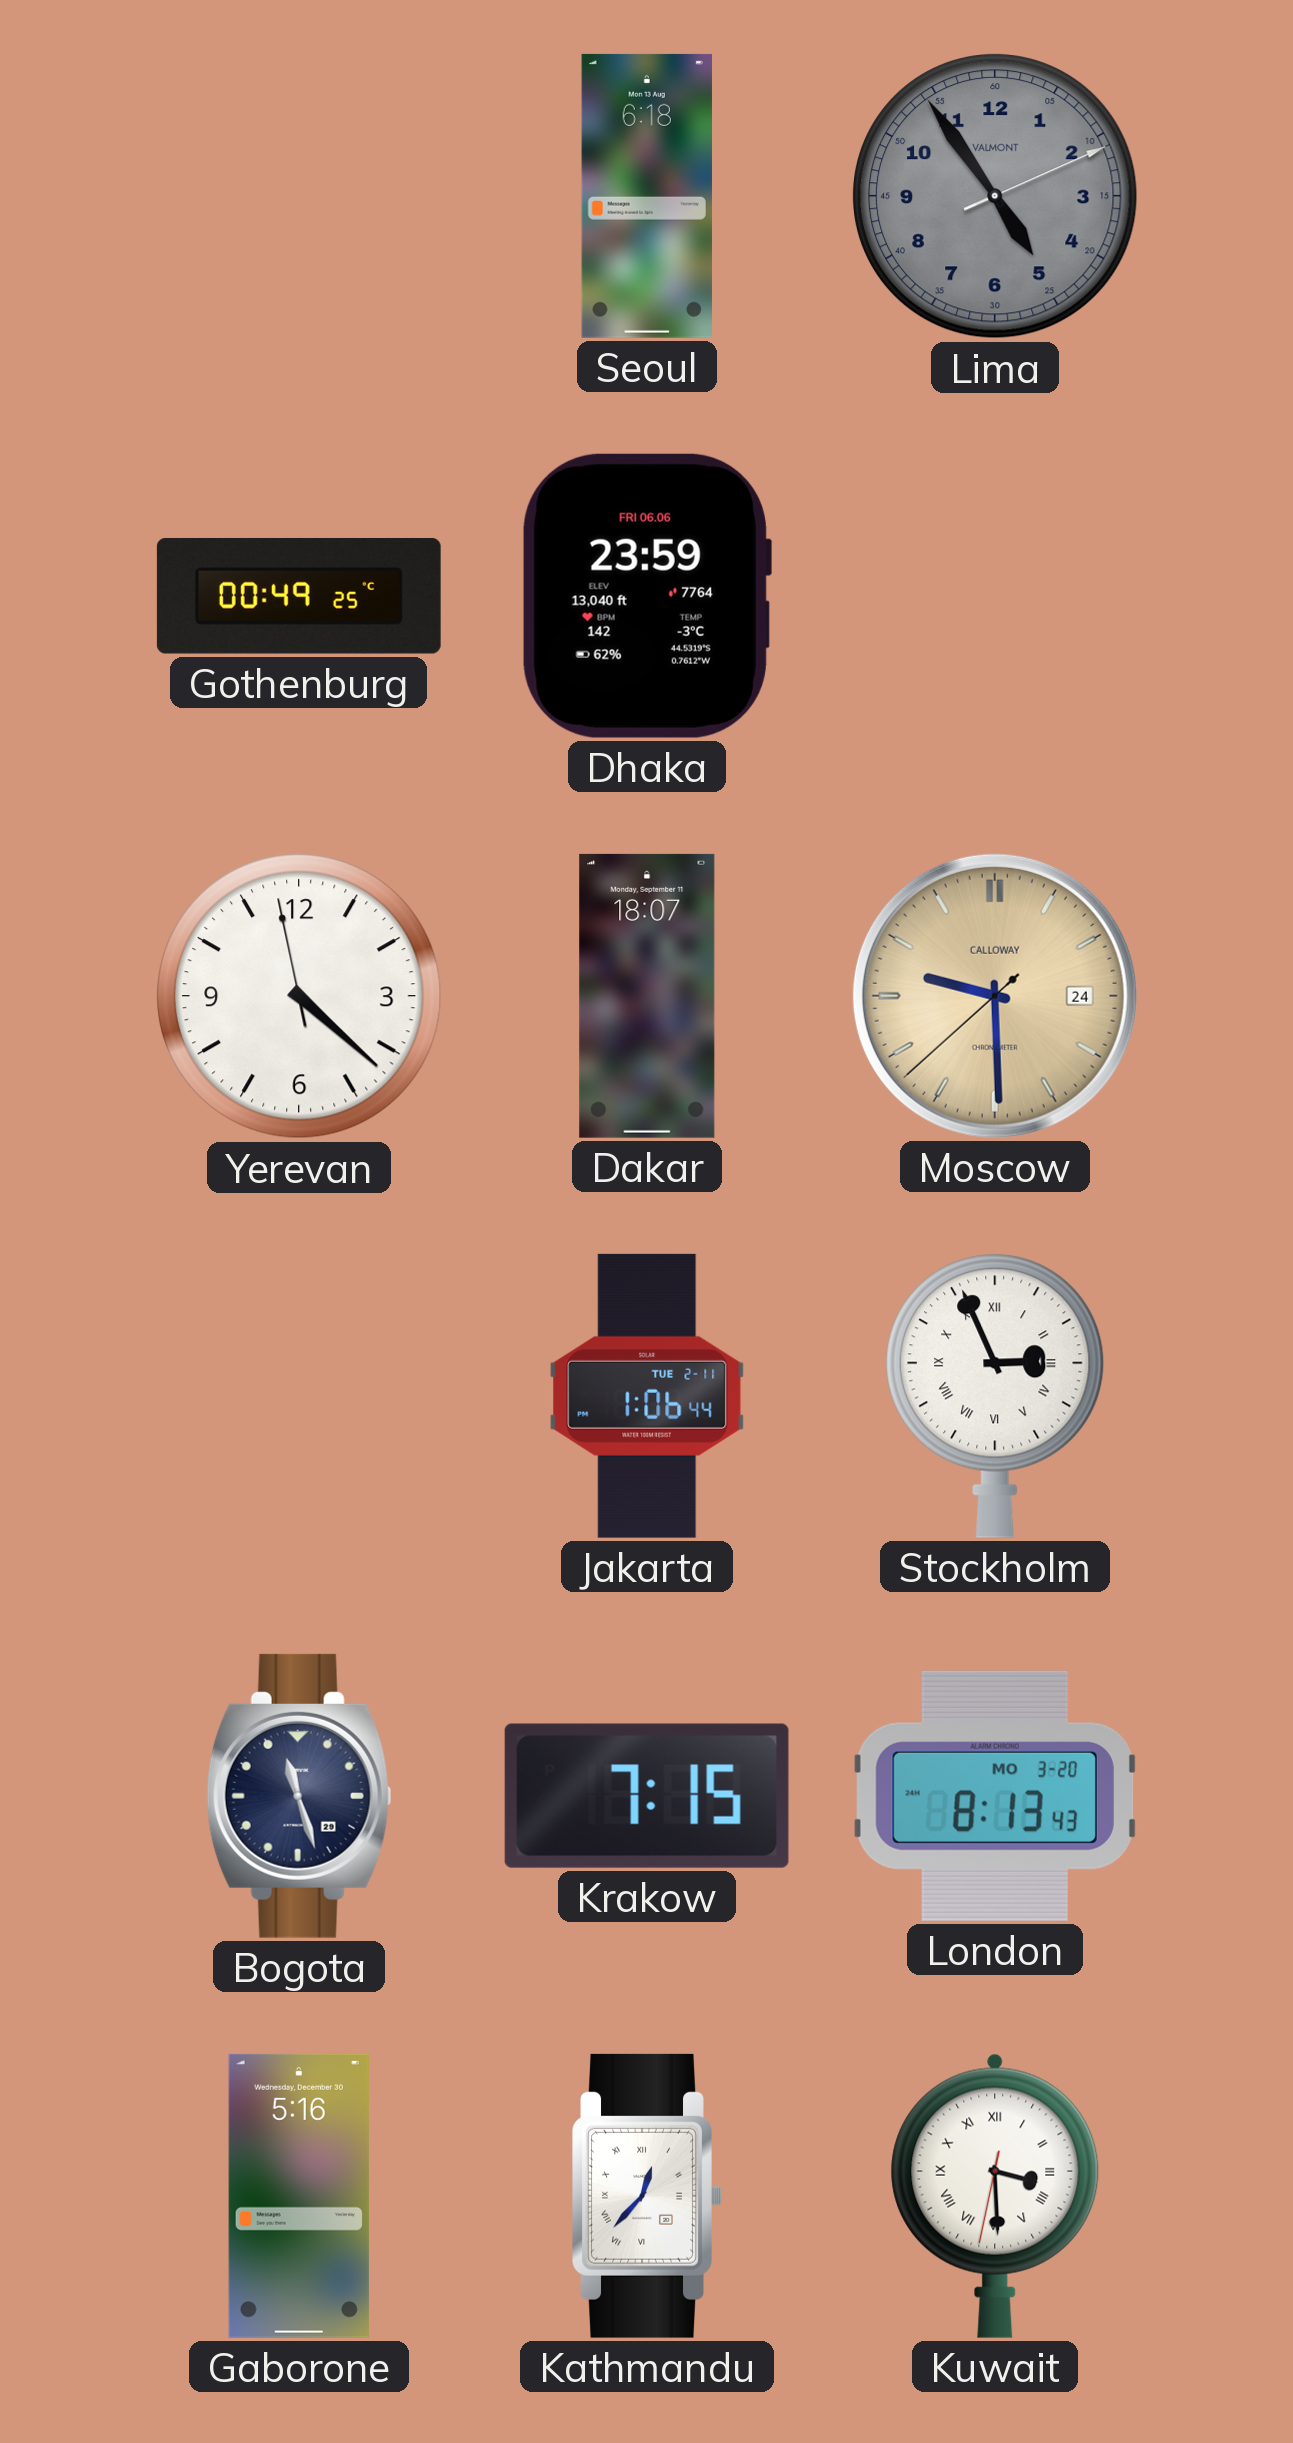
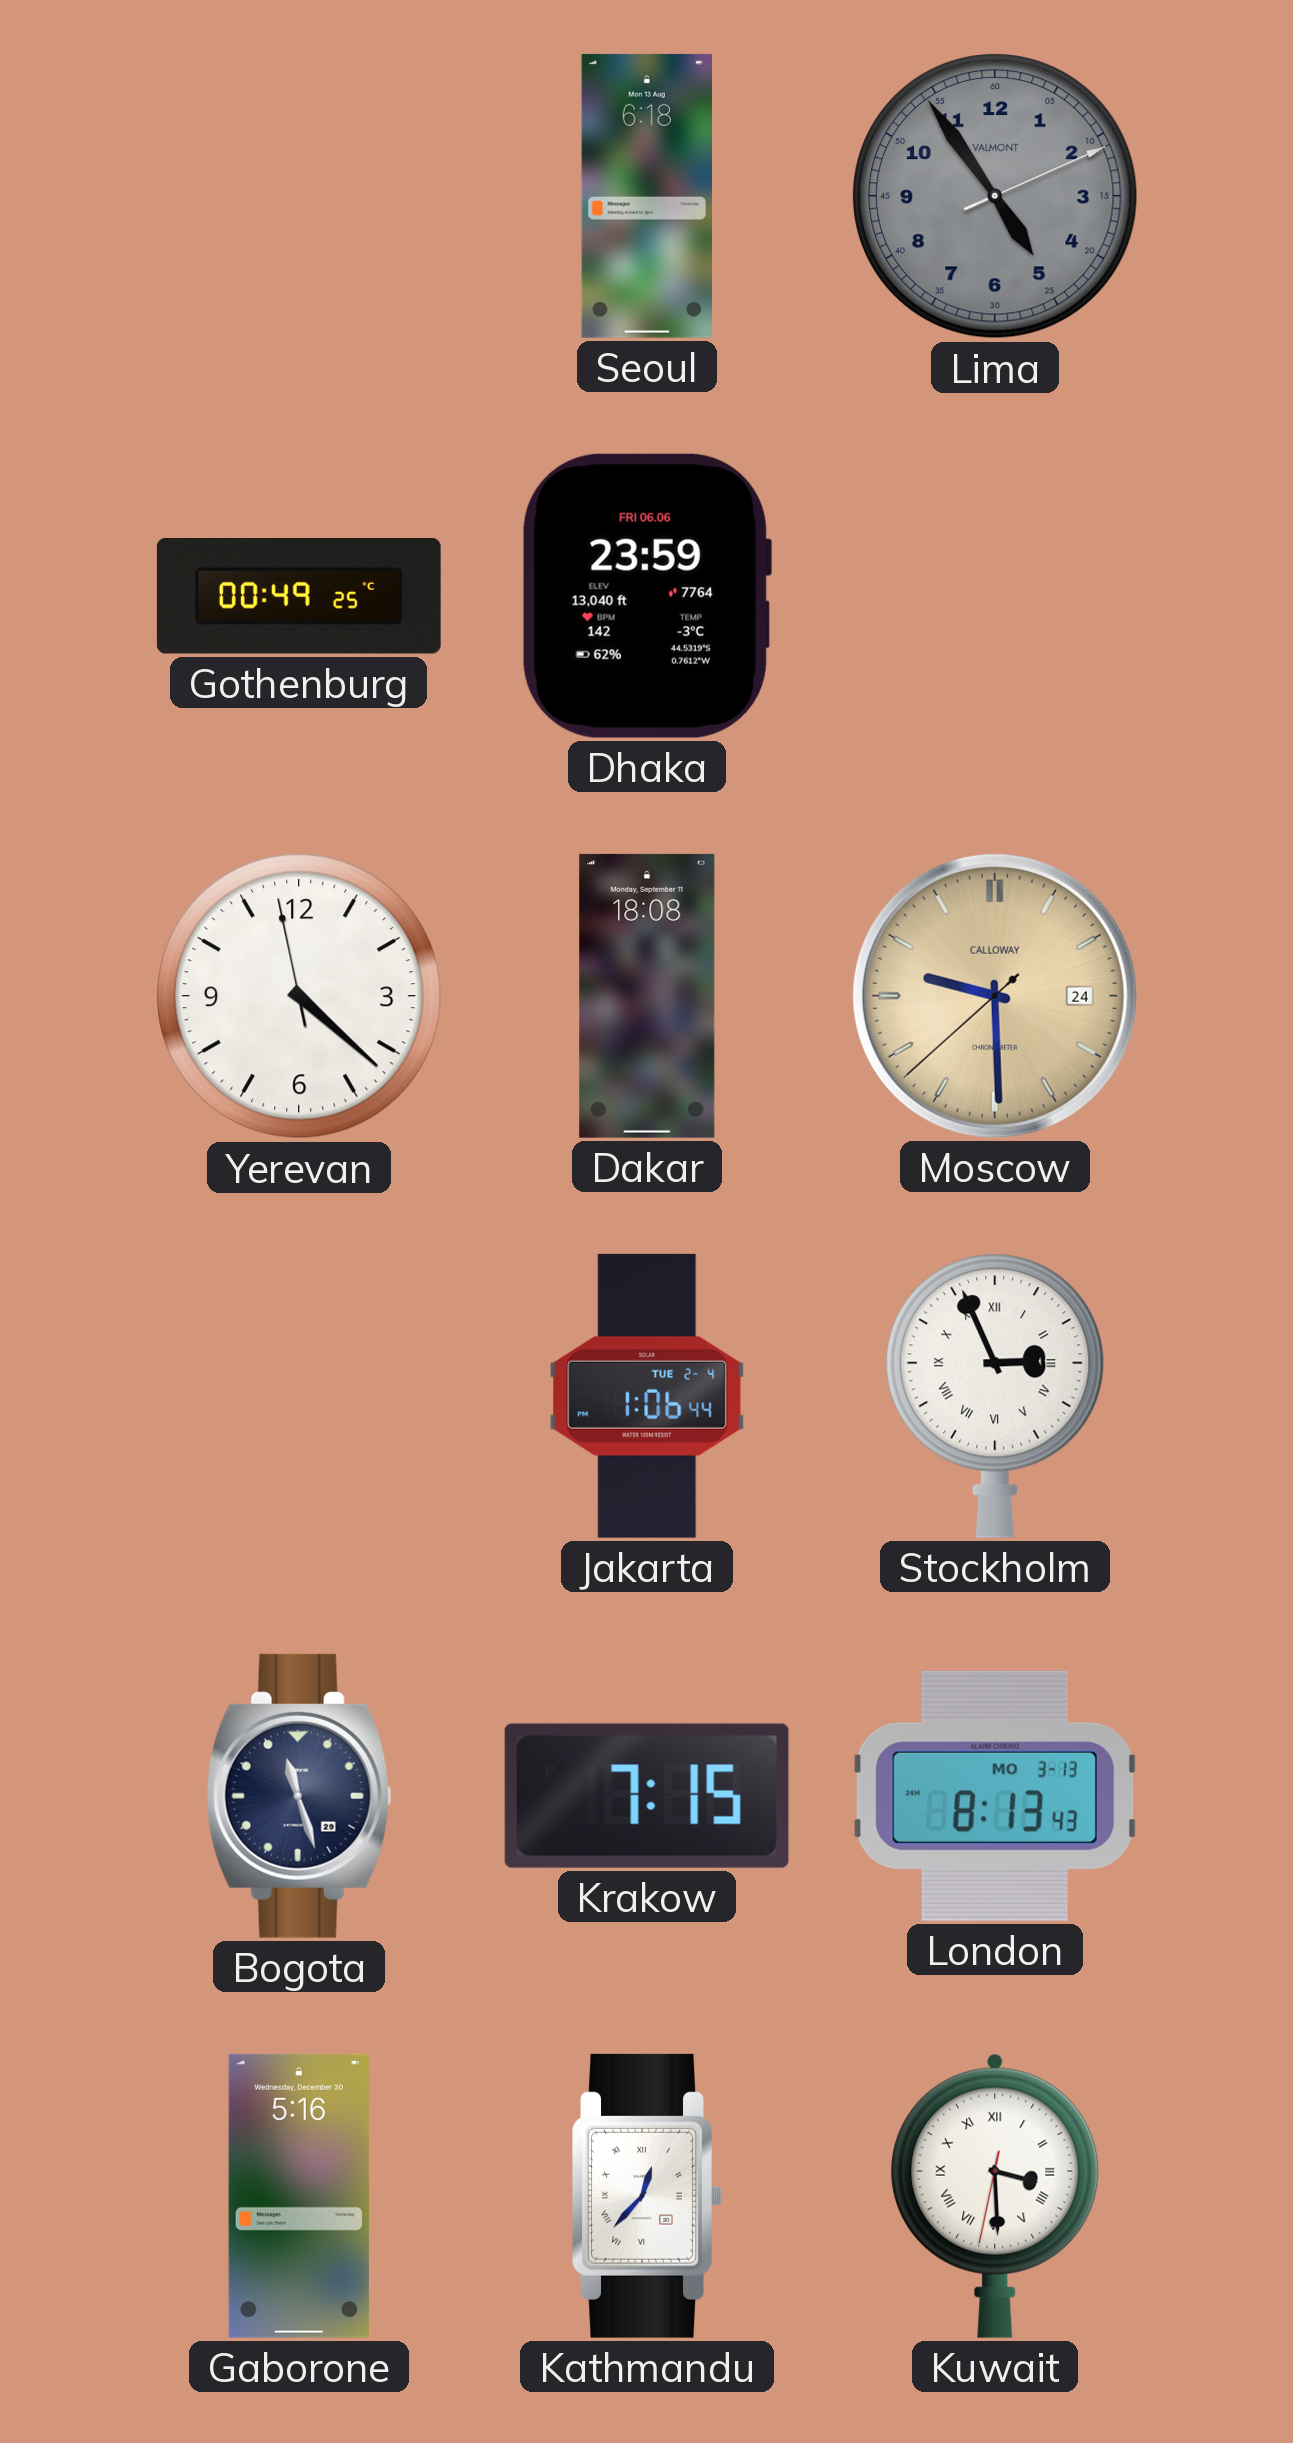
Dakar: 18:07 -> 18:08 (647, 996)
Jakarta date: TUE 2-11 -> TUE 2-4 (647, 1396)
London date: MO 3-20 -> MO 3-13 (995, 1796)
